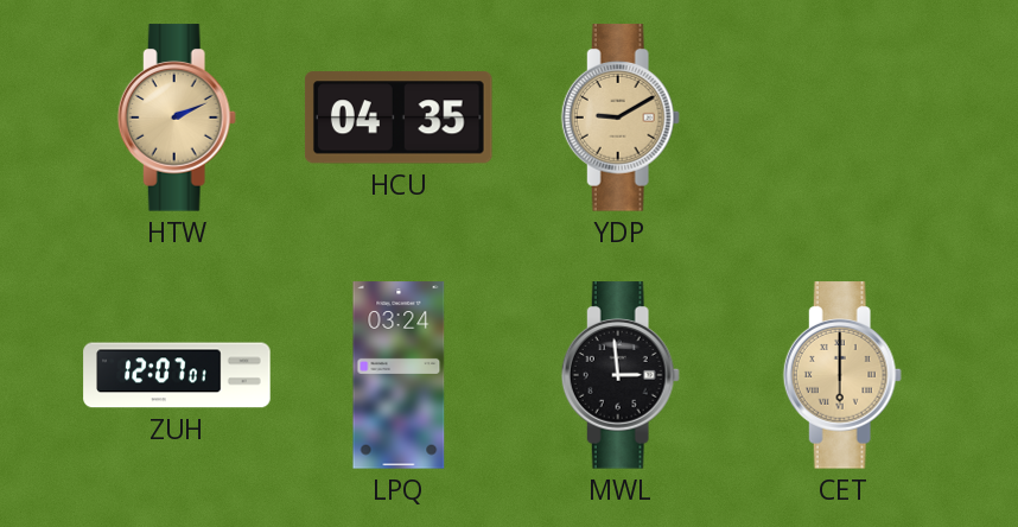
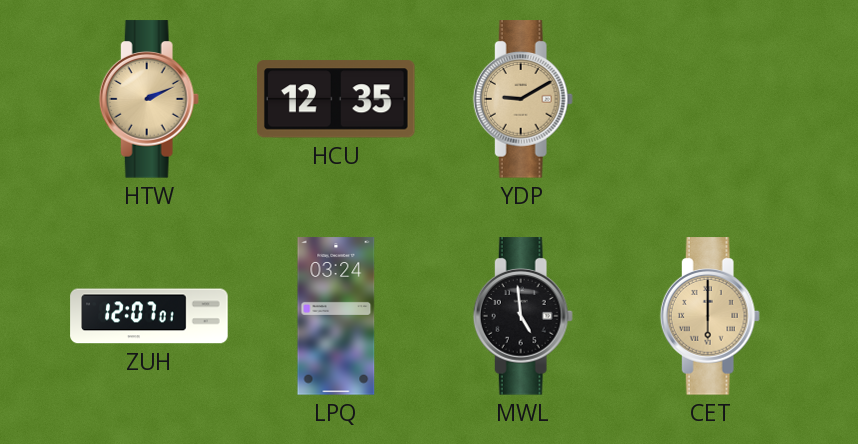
HCU: 04:35 -> 12:35 (336, 99)
MWL: 2:59 -> 4:59 (523, 316)
